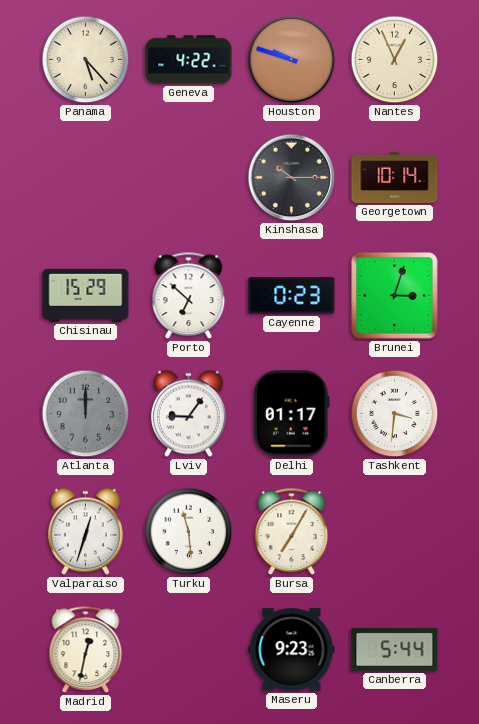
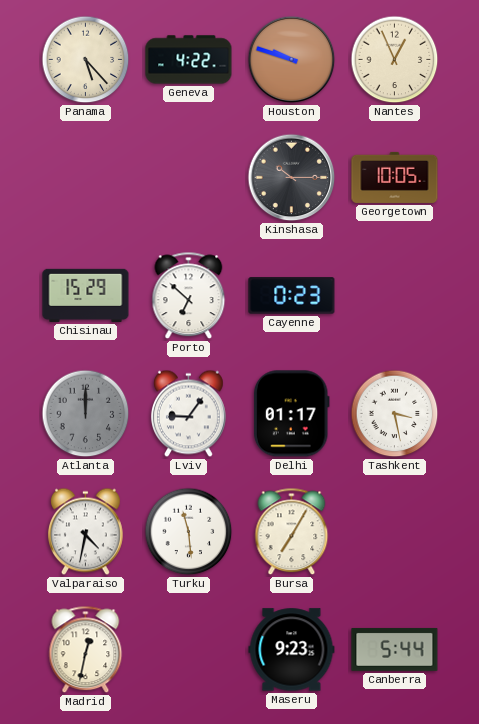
Georgetown: 10:14 -> 10:05 (395, 177)
Brunei: 3:03 -> none (395, 296)
Tashkent: 3:31 -> 3:28 (395, 414)
Valparaiso: 12:33 -> 4:32 (85, 532)
